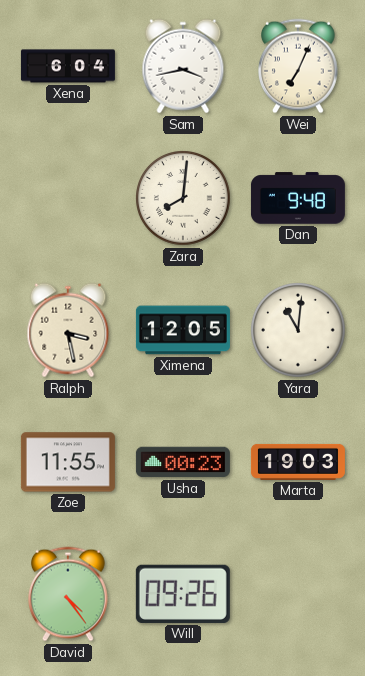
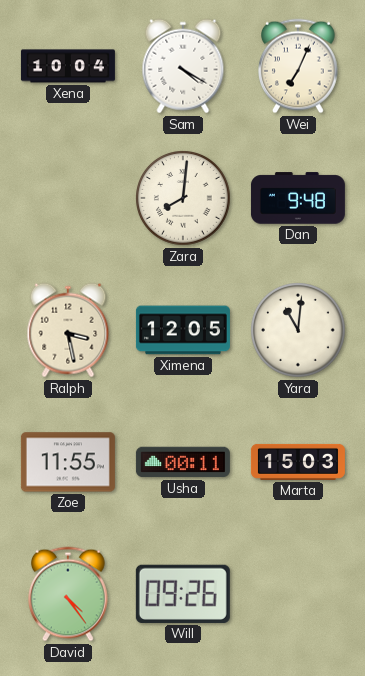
Xena: 6:04 -> 10:04 (68, 66)
Sam: 3:43 -> 4:20 (183, 66)
Usha: 00:23 -> 00:11 (183, 462)
Marta: 19:03 -> 15:03 (298, 462)
